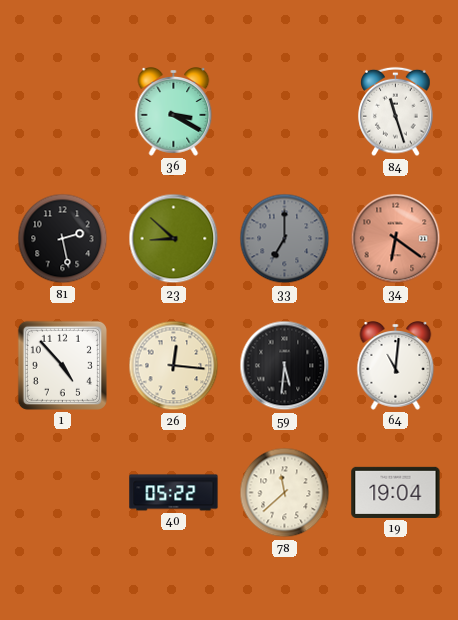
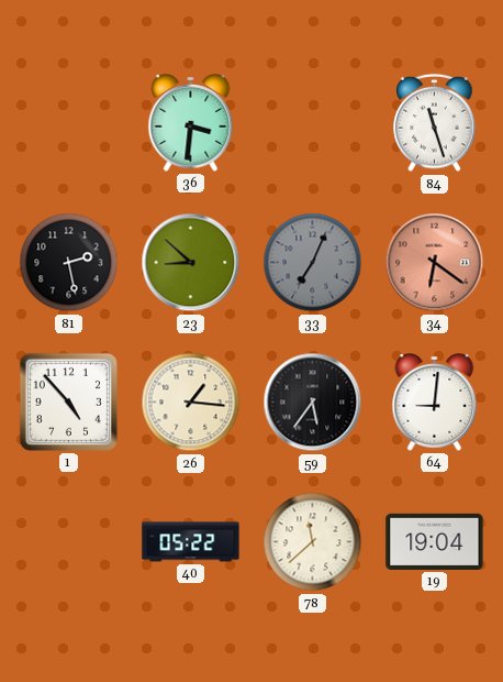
36: 3:20 -> 3:31 (191, 123)
33: 7:00 -> 7:04 (313, 263)
26: 12:16 -> 1:16 (191, 403)
59: 5:31 -> 5:36 (313, 403)
64: 11:01 -> 9:01 (435, 403)
